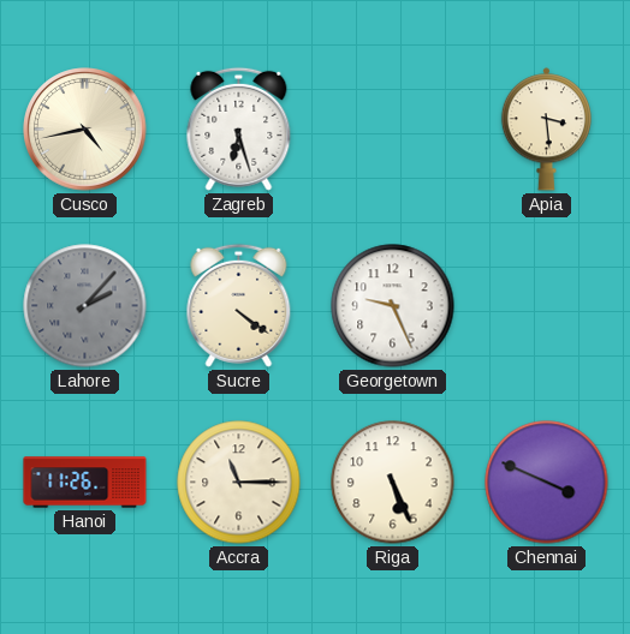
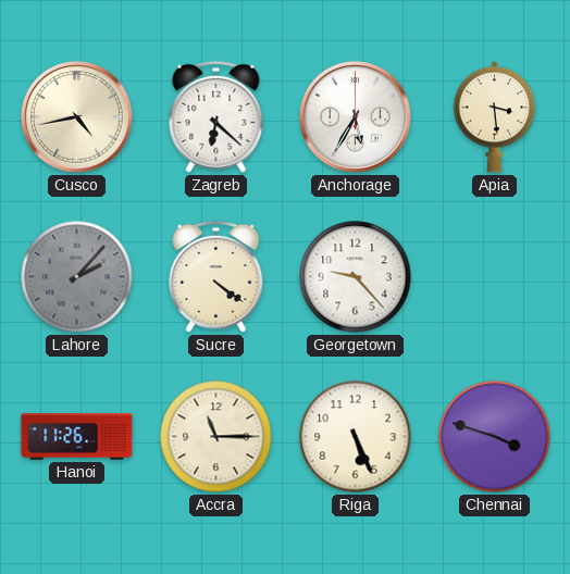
Zagreb: 6:27 -> 6:22 (216, 116)
Anchorage: none -> 5:35 (356, 117)
Georgetown: 9:26 -> 9:23 (356, 277)
Chennai: 3:49 -> 3:48 (495, 437)
